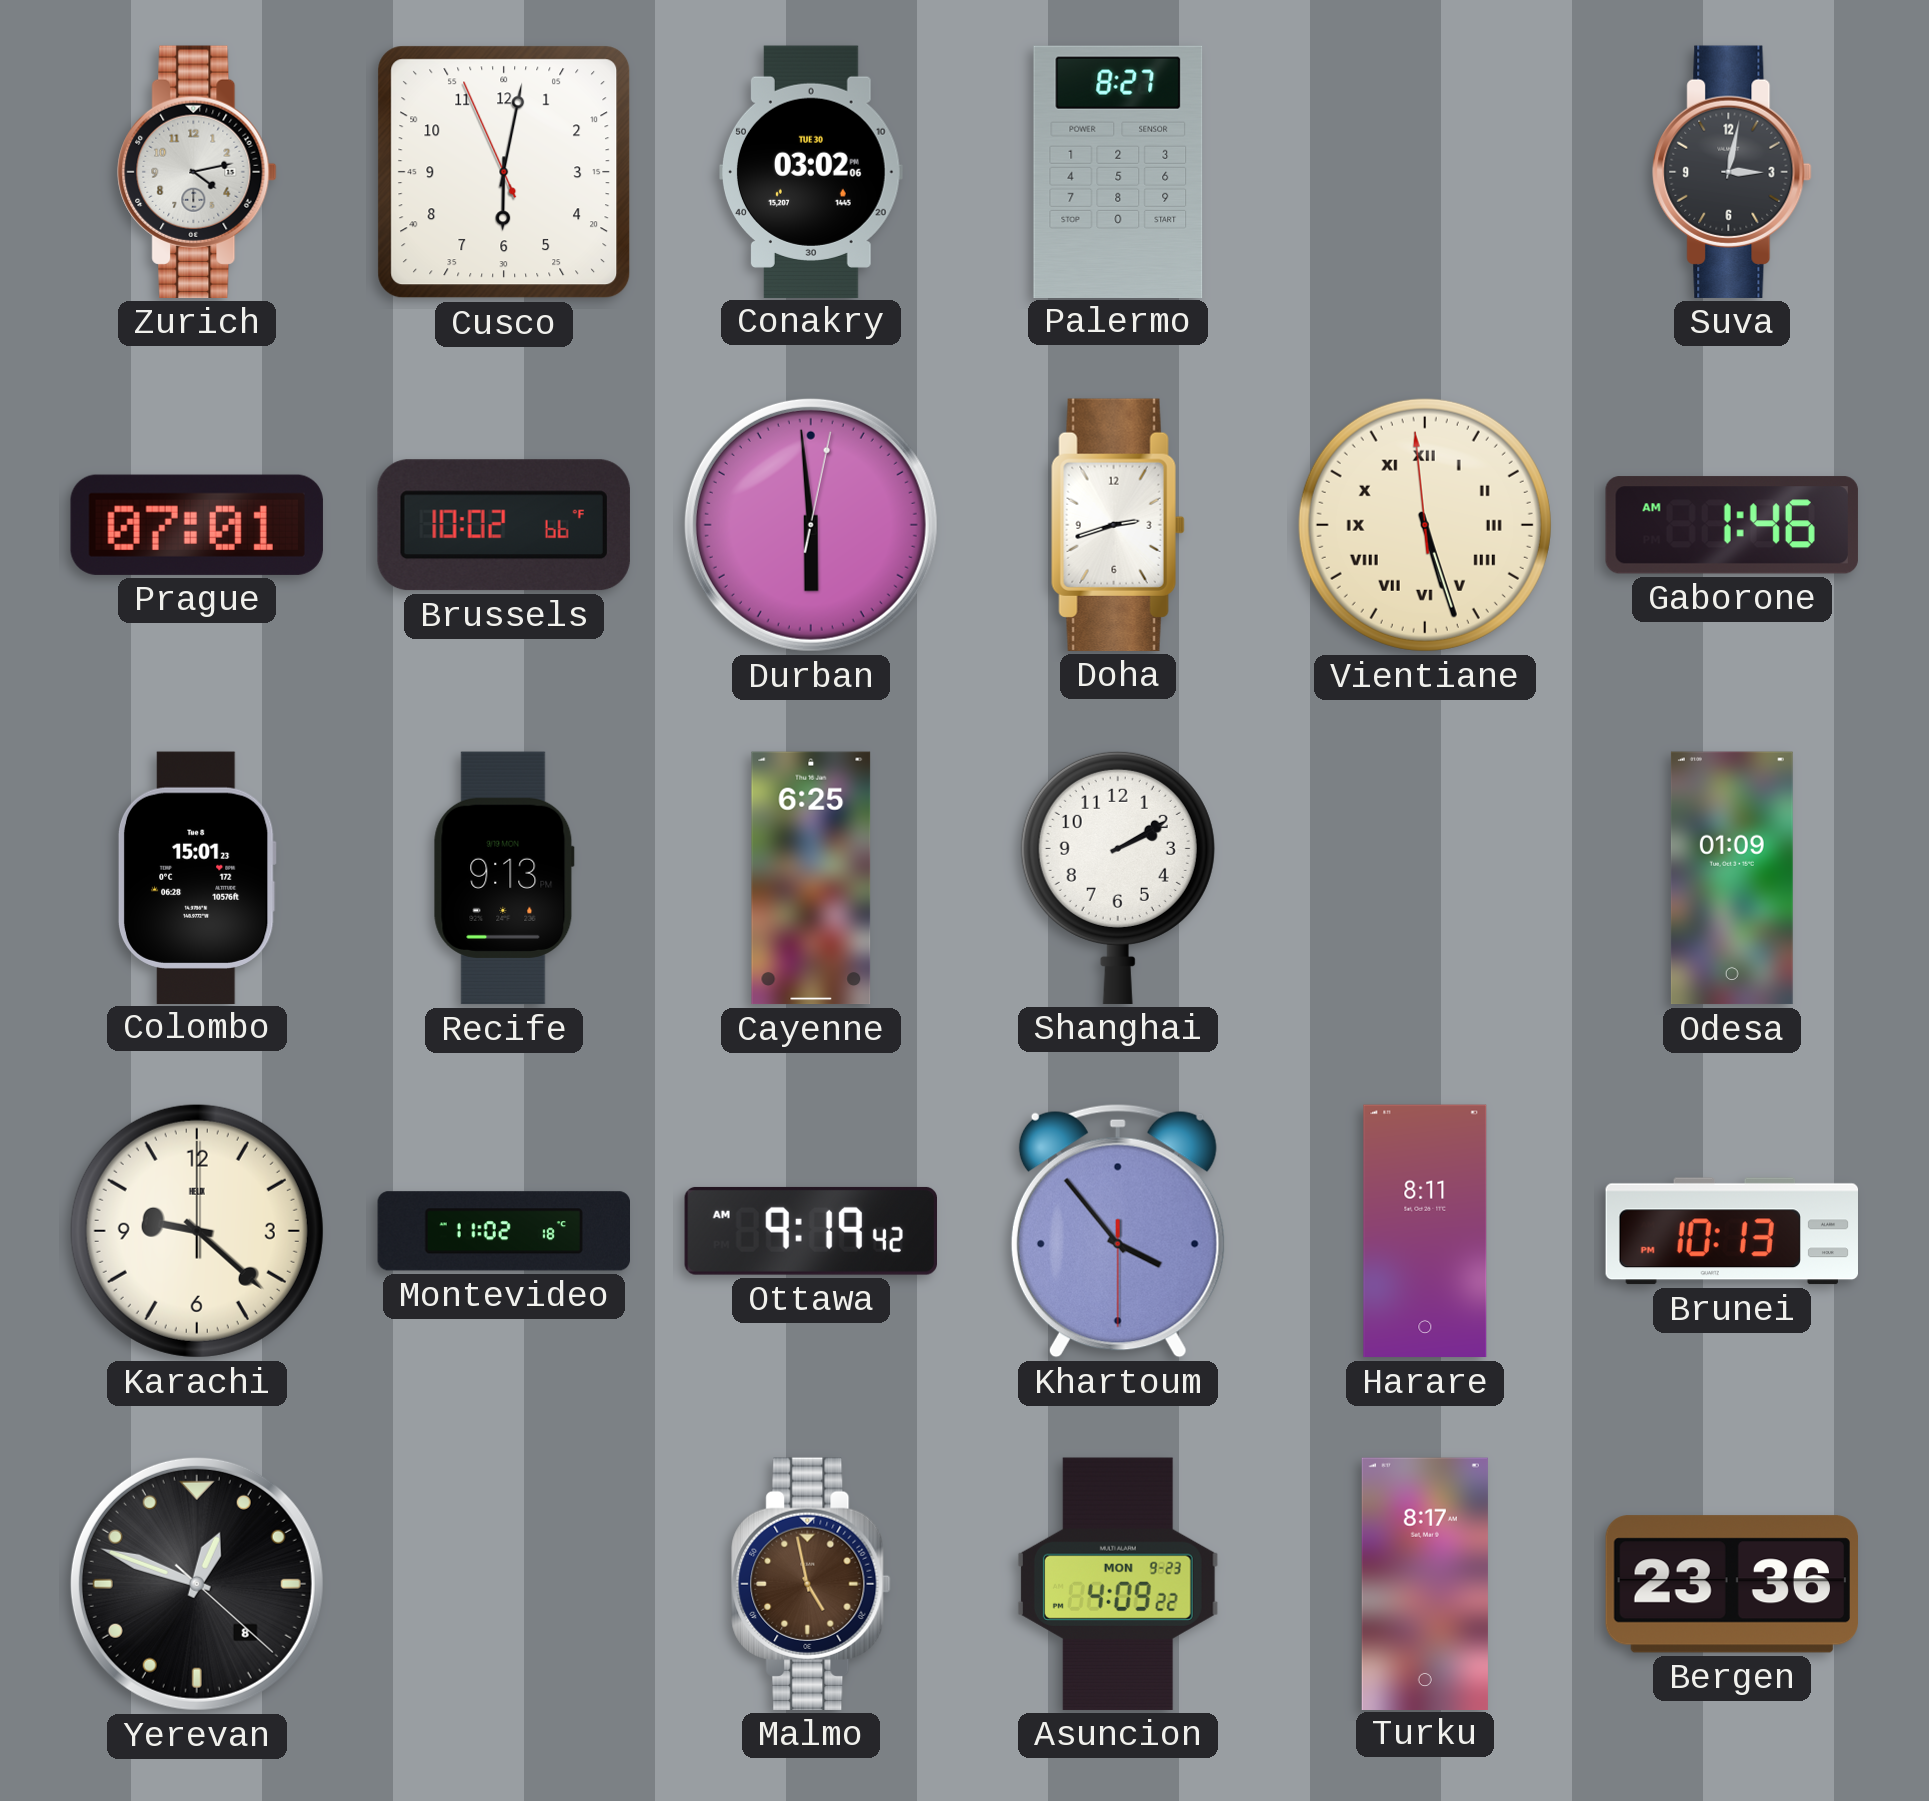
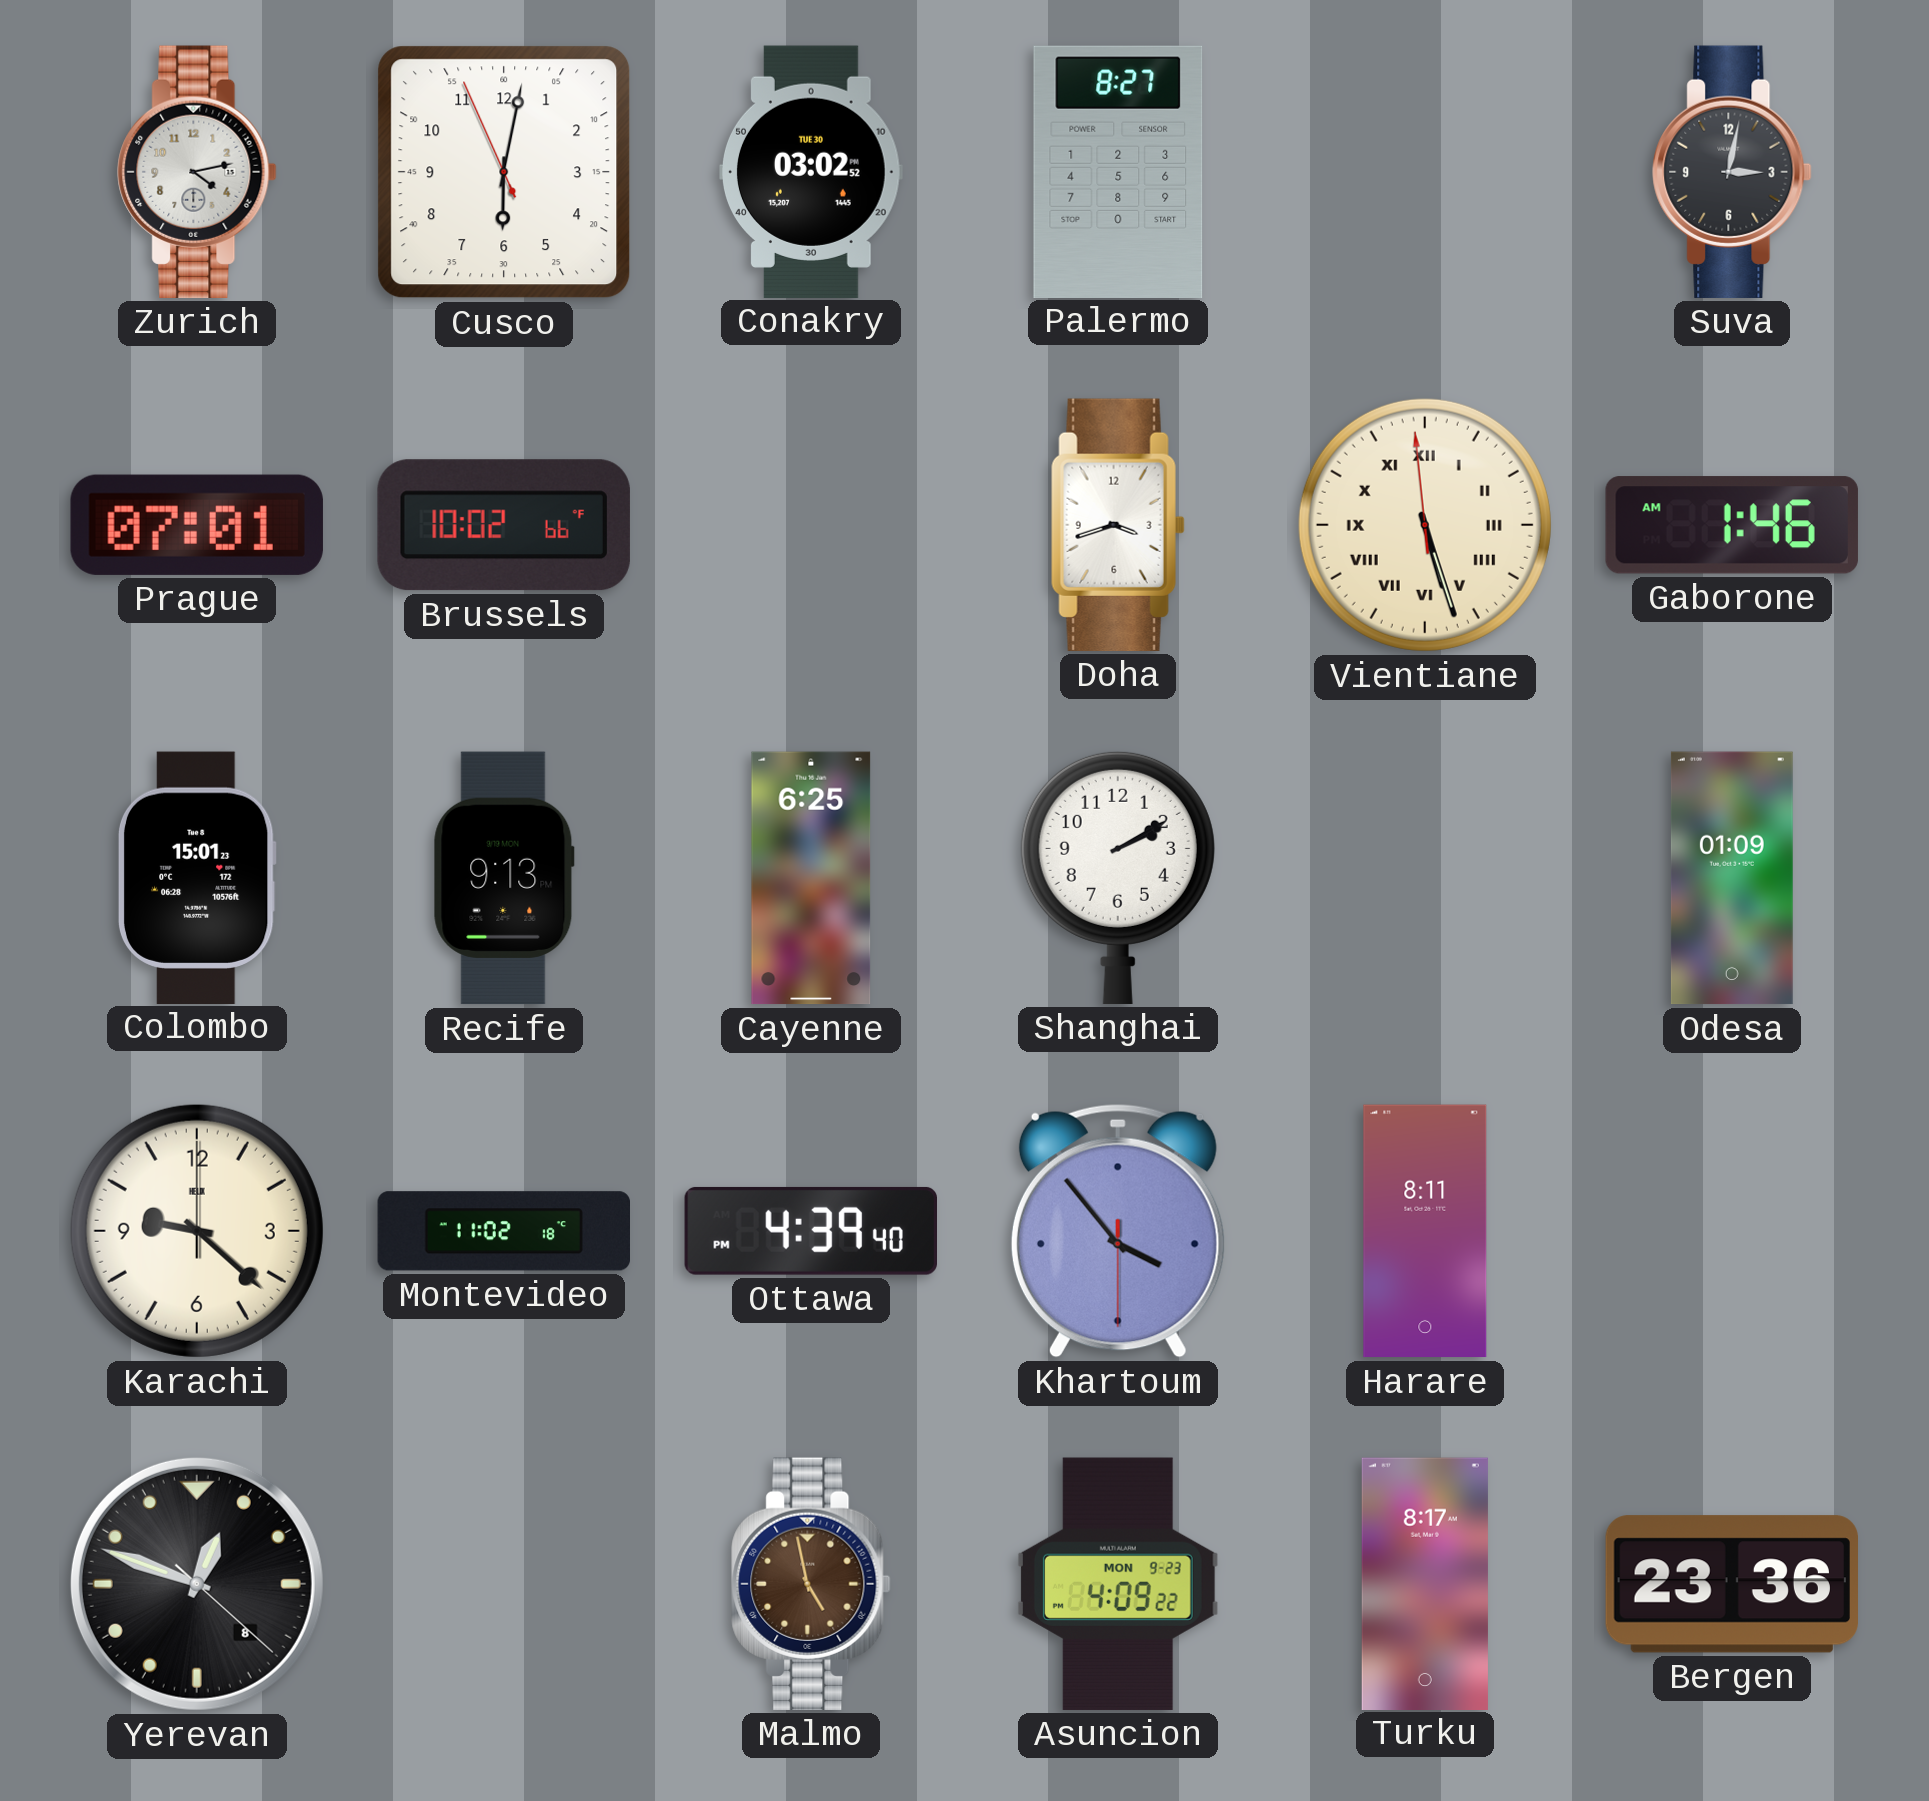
Conakry: 03:02:06 -> 03:02:52 (812, 171)
Durban: 5:59 -> none (811, 525)
Doha: 2:42 -> 3:42 (1118, 525)
Ottawa: 9:19 -> 4:39 (810, 1231)
Brunei: 10:13 -> none (1731, 1231)
